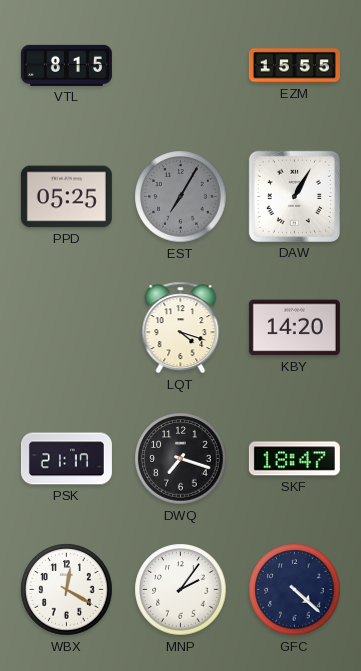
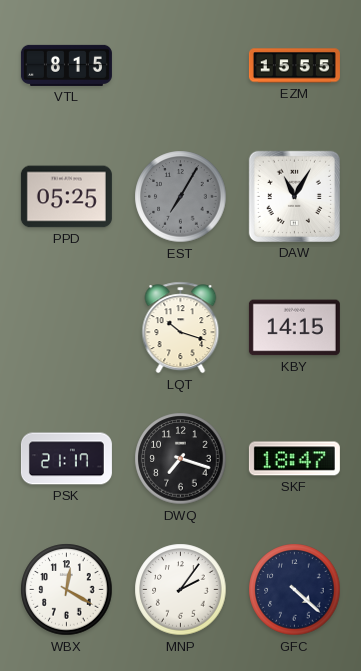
DAW: 1:05 -> 11:05 (294, 196)
LQT: 4:18 -> 10:18 (181, 328)
KBY: 14:20 -> 14:15 (294, 328)
